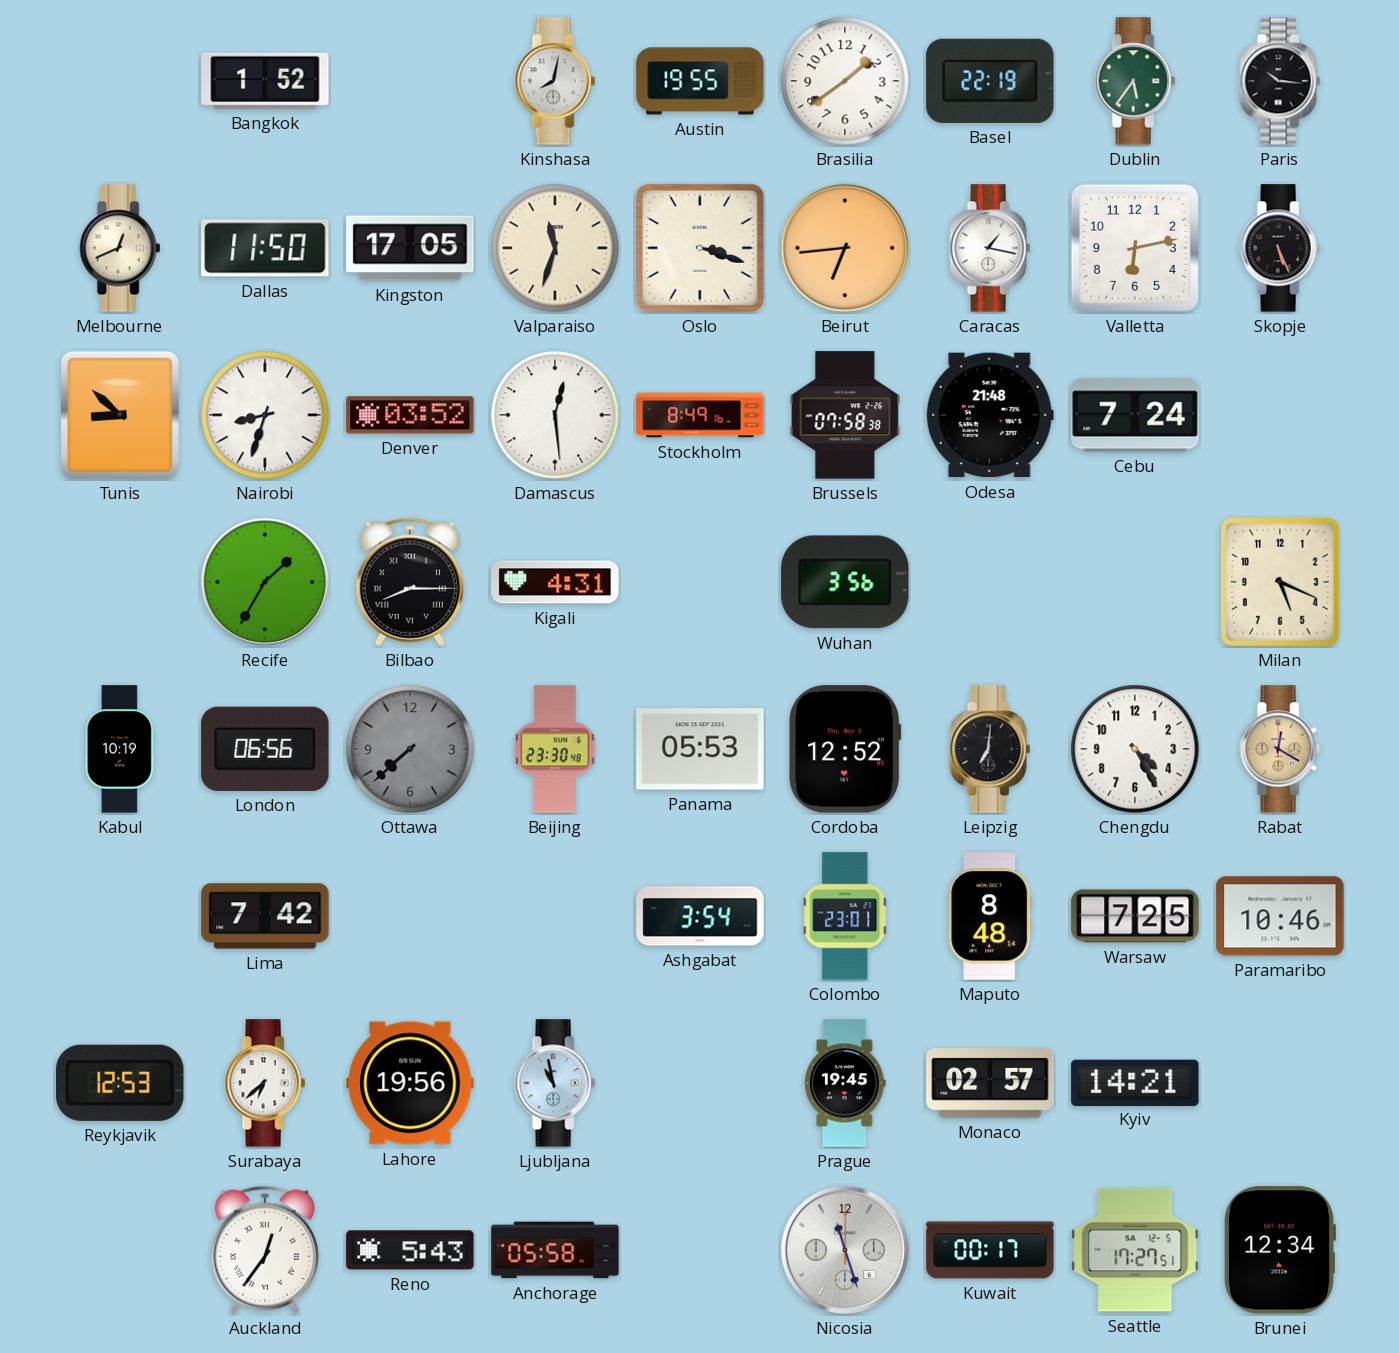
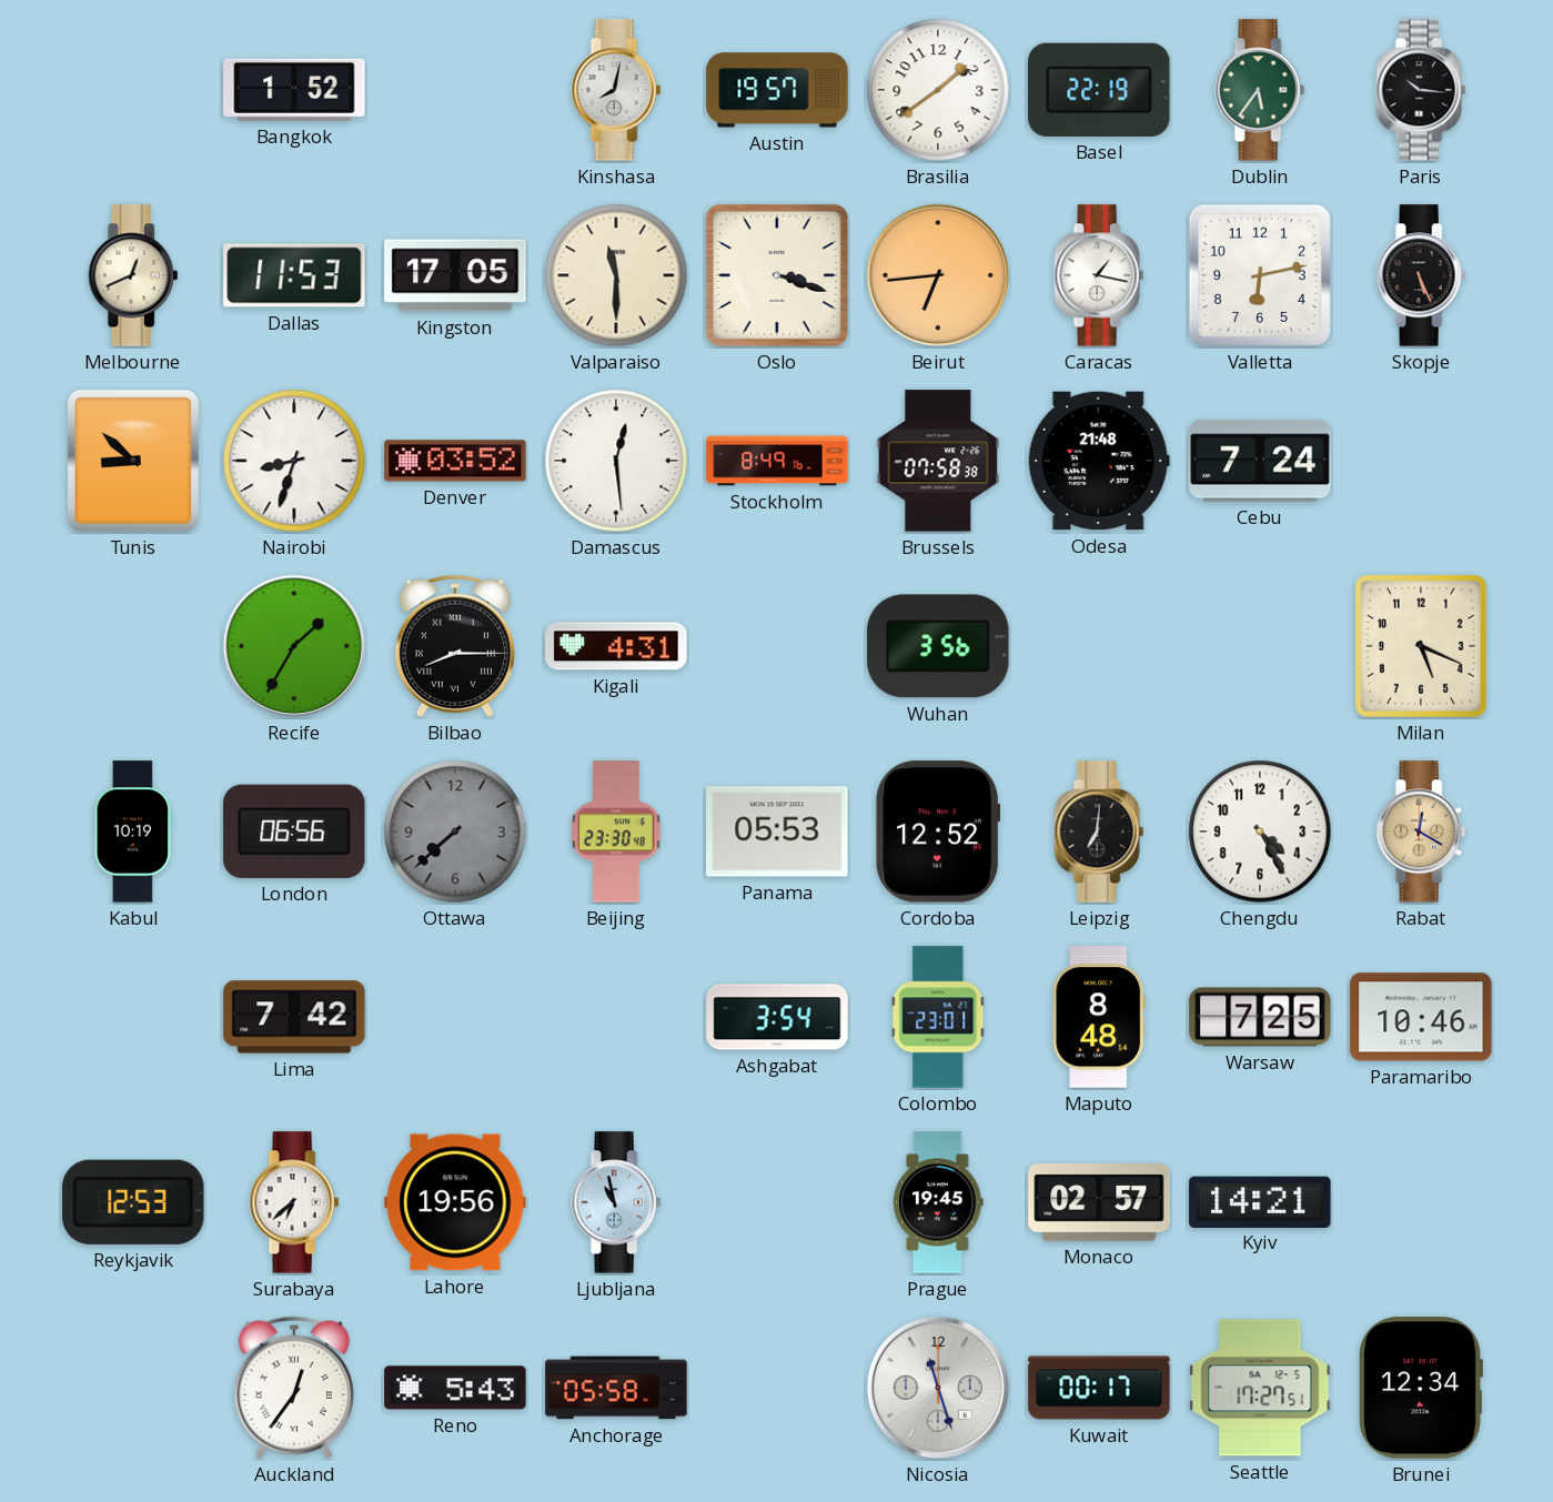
Austin: 19:55 -> 19:57 (777, 90)
Dallas: 11:50 -> 11:53 (294, 275)
Valparaiso: 11:33 -> 11:30 (616, 275)
